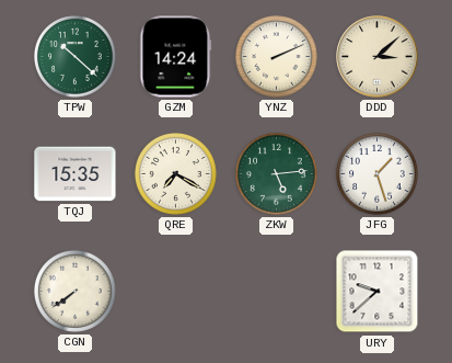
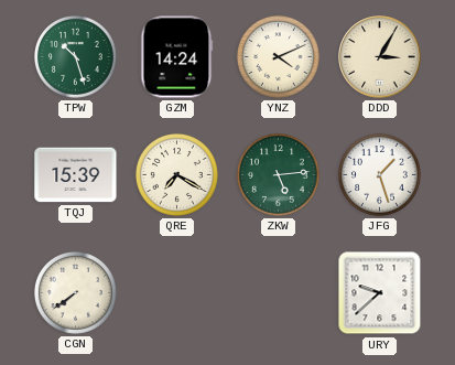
TPW: 10:22 -> 10:27 (75, 56)
YNZ: 2:11 -> 4:11 (278, 56)
DDD: 3:08 -> 3:05 (380, 57)
TQJ: 15:35 -> 15:39 (76, 175)
